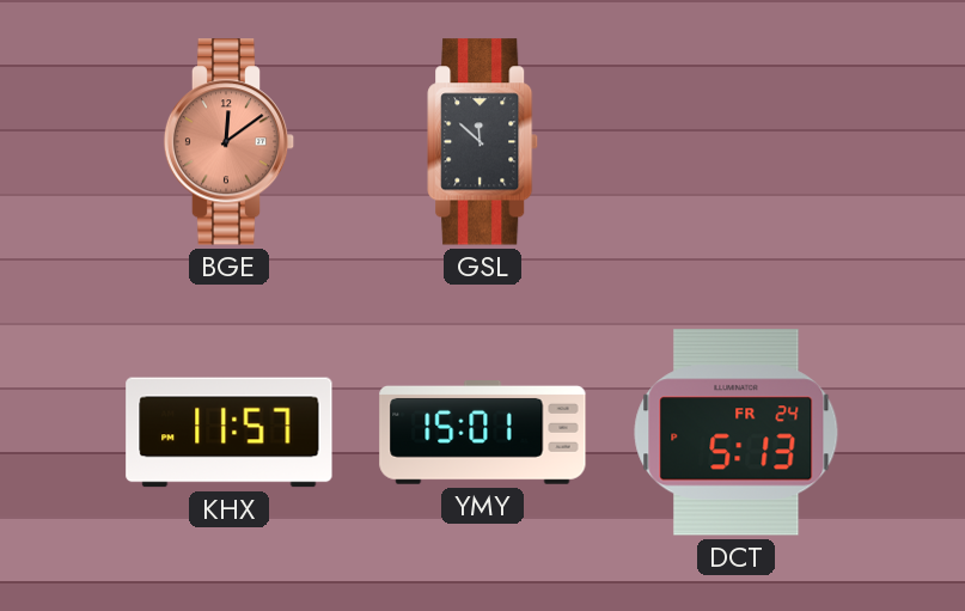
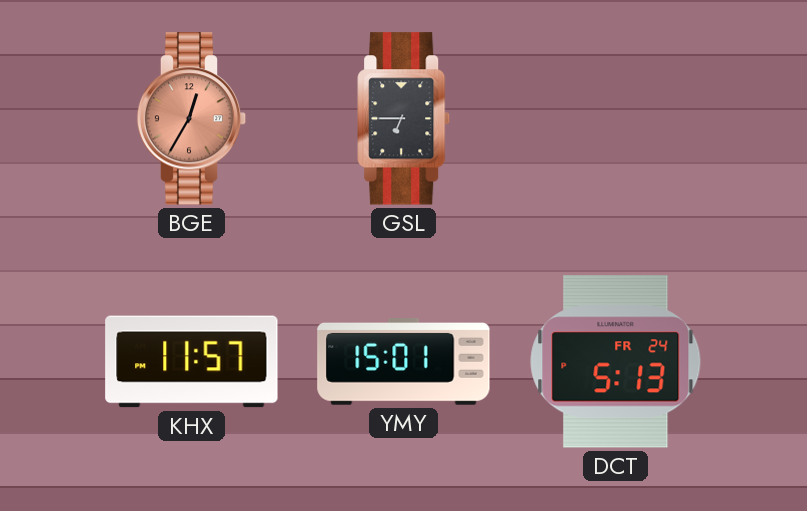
BGE: 12:09 -> 12:35 (192, 119)
GSL: 11:52 -> 6:45 (404, 119)
